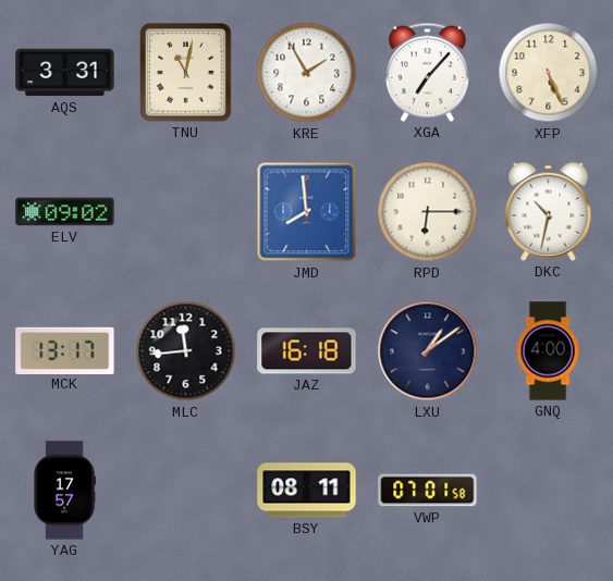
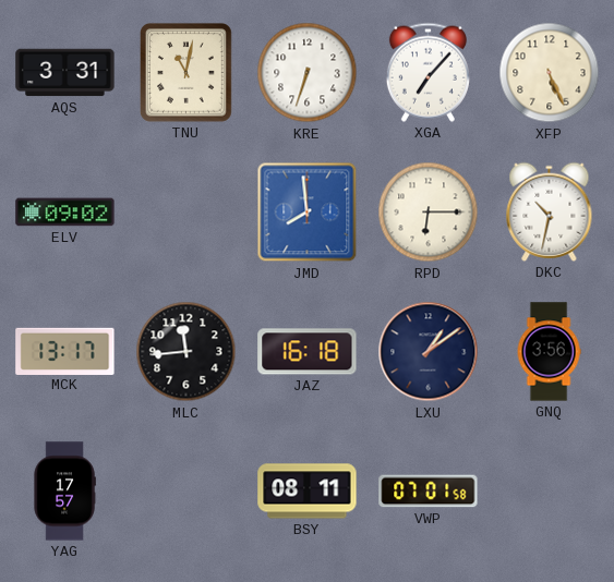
KRE: 1:55 -> 6:33 (308, 73)
GNQ: 4:00 -> 3:56 (549, 352)
